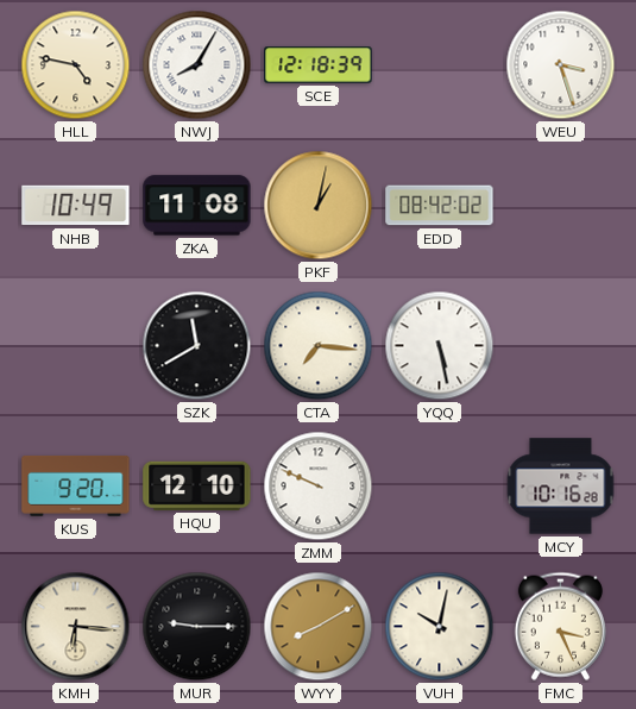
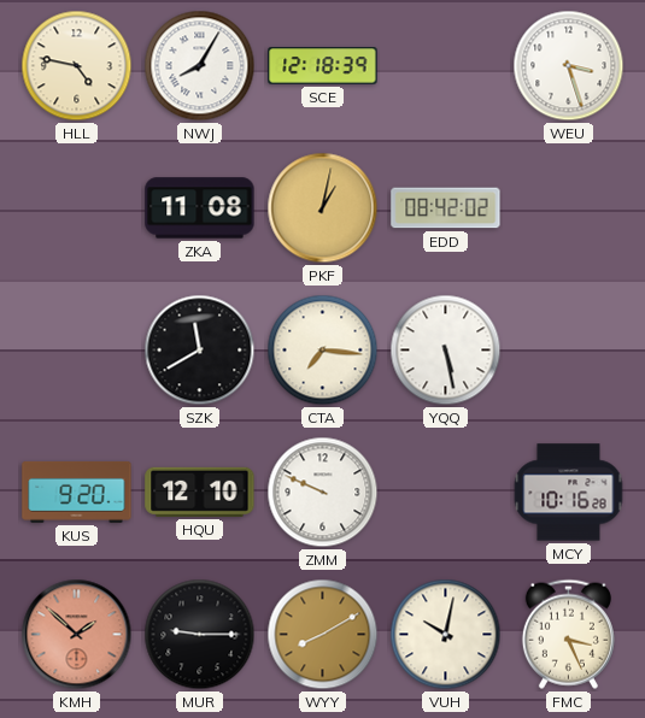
NHB: 10:49 -> none (76, 206)
KMH: 6:16 -> 1:52 (77, 635)
KMH dial: cream -> salmon (77, 635)
